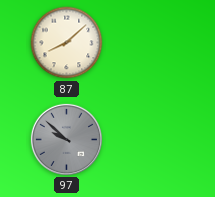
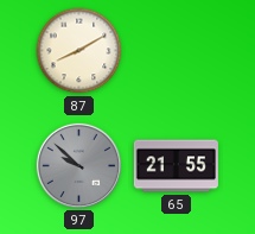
87: 8:08 -> 8:10 (79, 51)
65: none -> 21:55 (176, 166)
